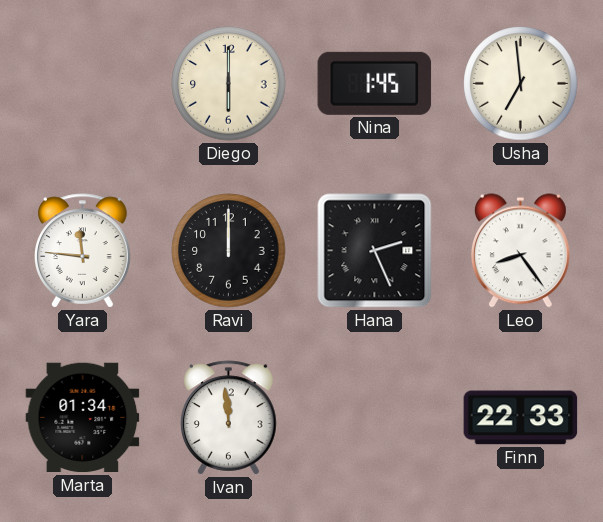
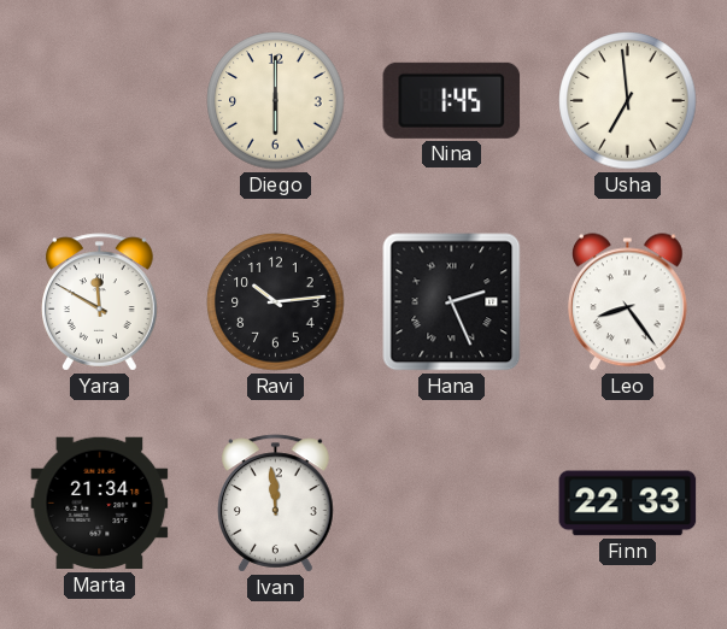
Yara: 11:46 -> 11:50 (100, 302)
Ravi: 12:00 -> 10:14 (276, 302)
Marta: 01:34 -> 21:34 (100, 504)
